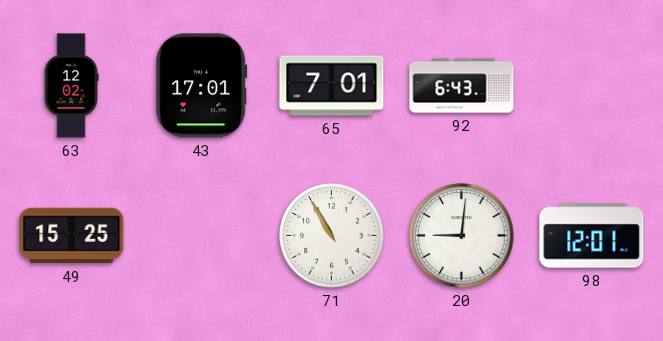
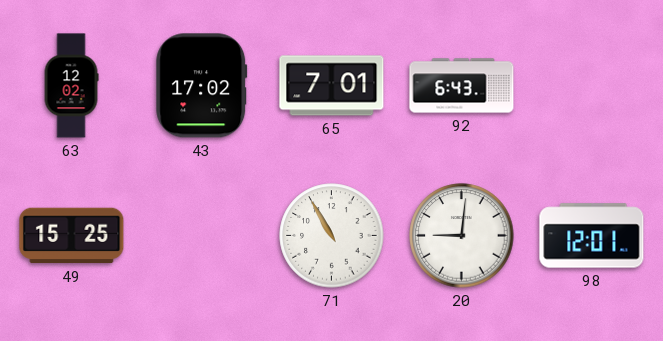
43: 17:01 -> 17:02 (202, 86)
